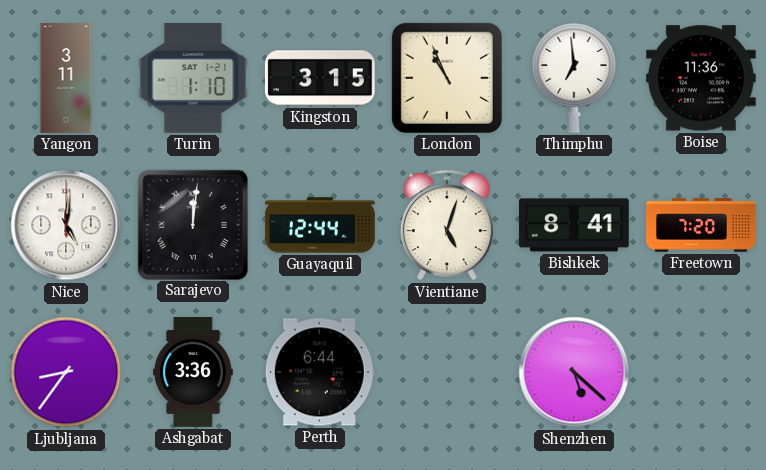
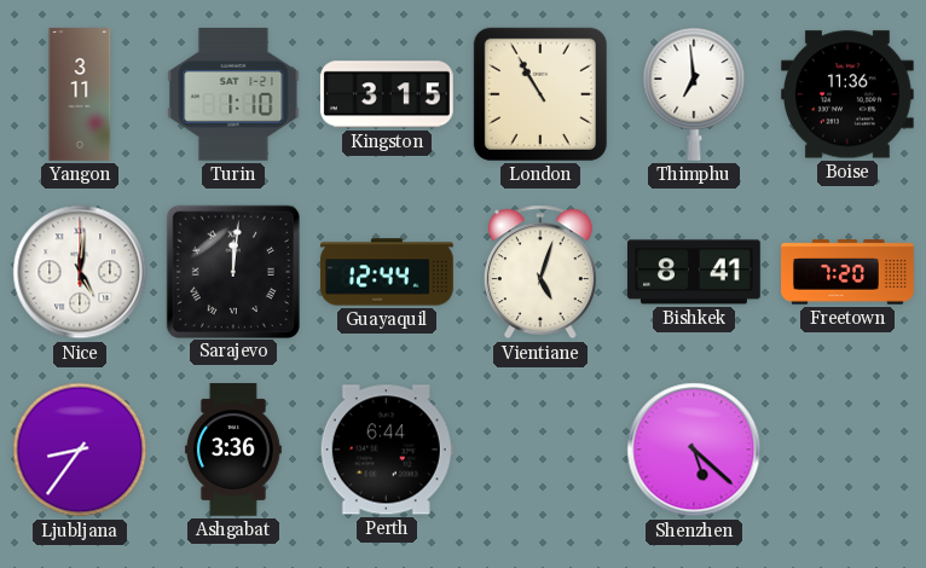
London: 10:56 -> 10:55 (540, 94)
